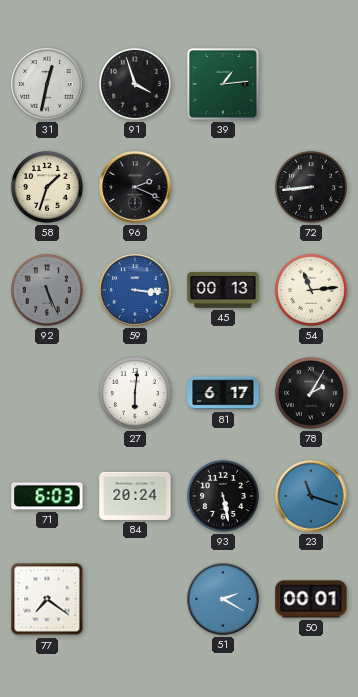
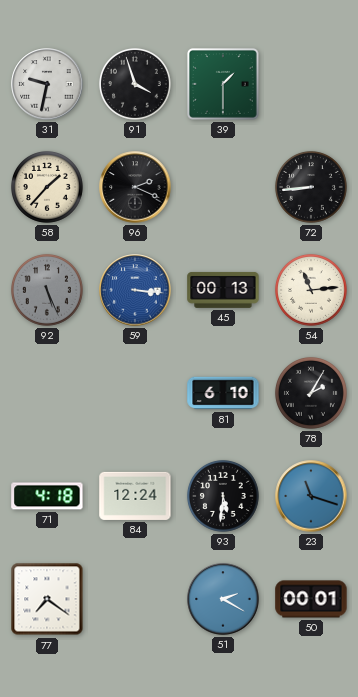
31: 12:32 -> 9:32 (47, 84)
39: 1:14 -> 1:30 (223, 84)
58: 1:33 -> 1:37 (47, 187)
27: 6:01 -> none (135, 393)
81: 6:17 -> 6:10 (223, 393)
71: 6:03 -> 4:18 (47, 496)
84: 20:24 -> 12:24 (135, 496)
93: 5:28 -> 5:31 (223, 496)
